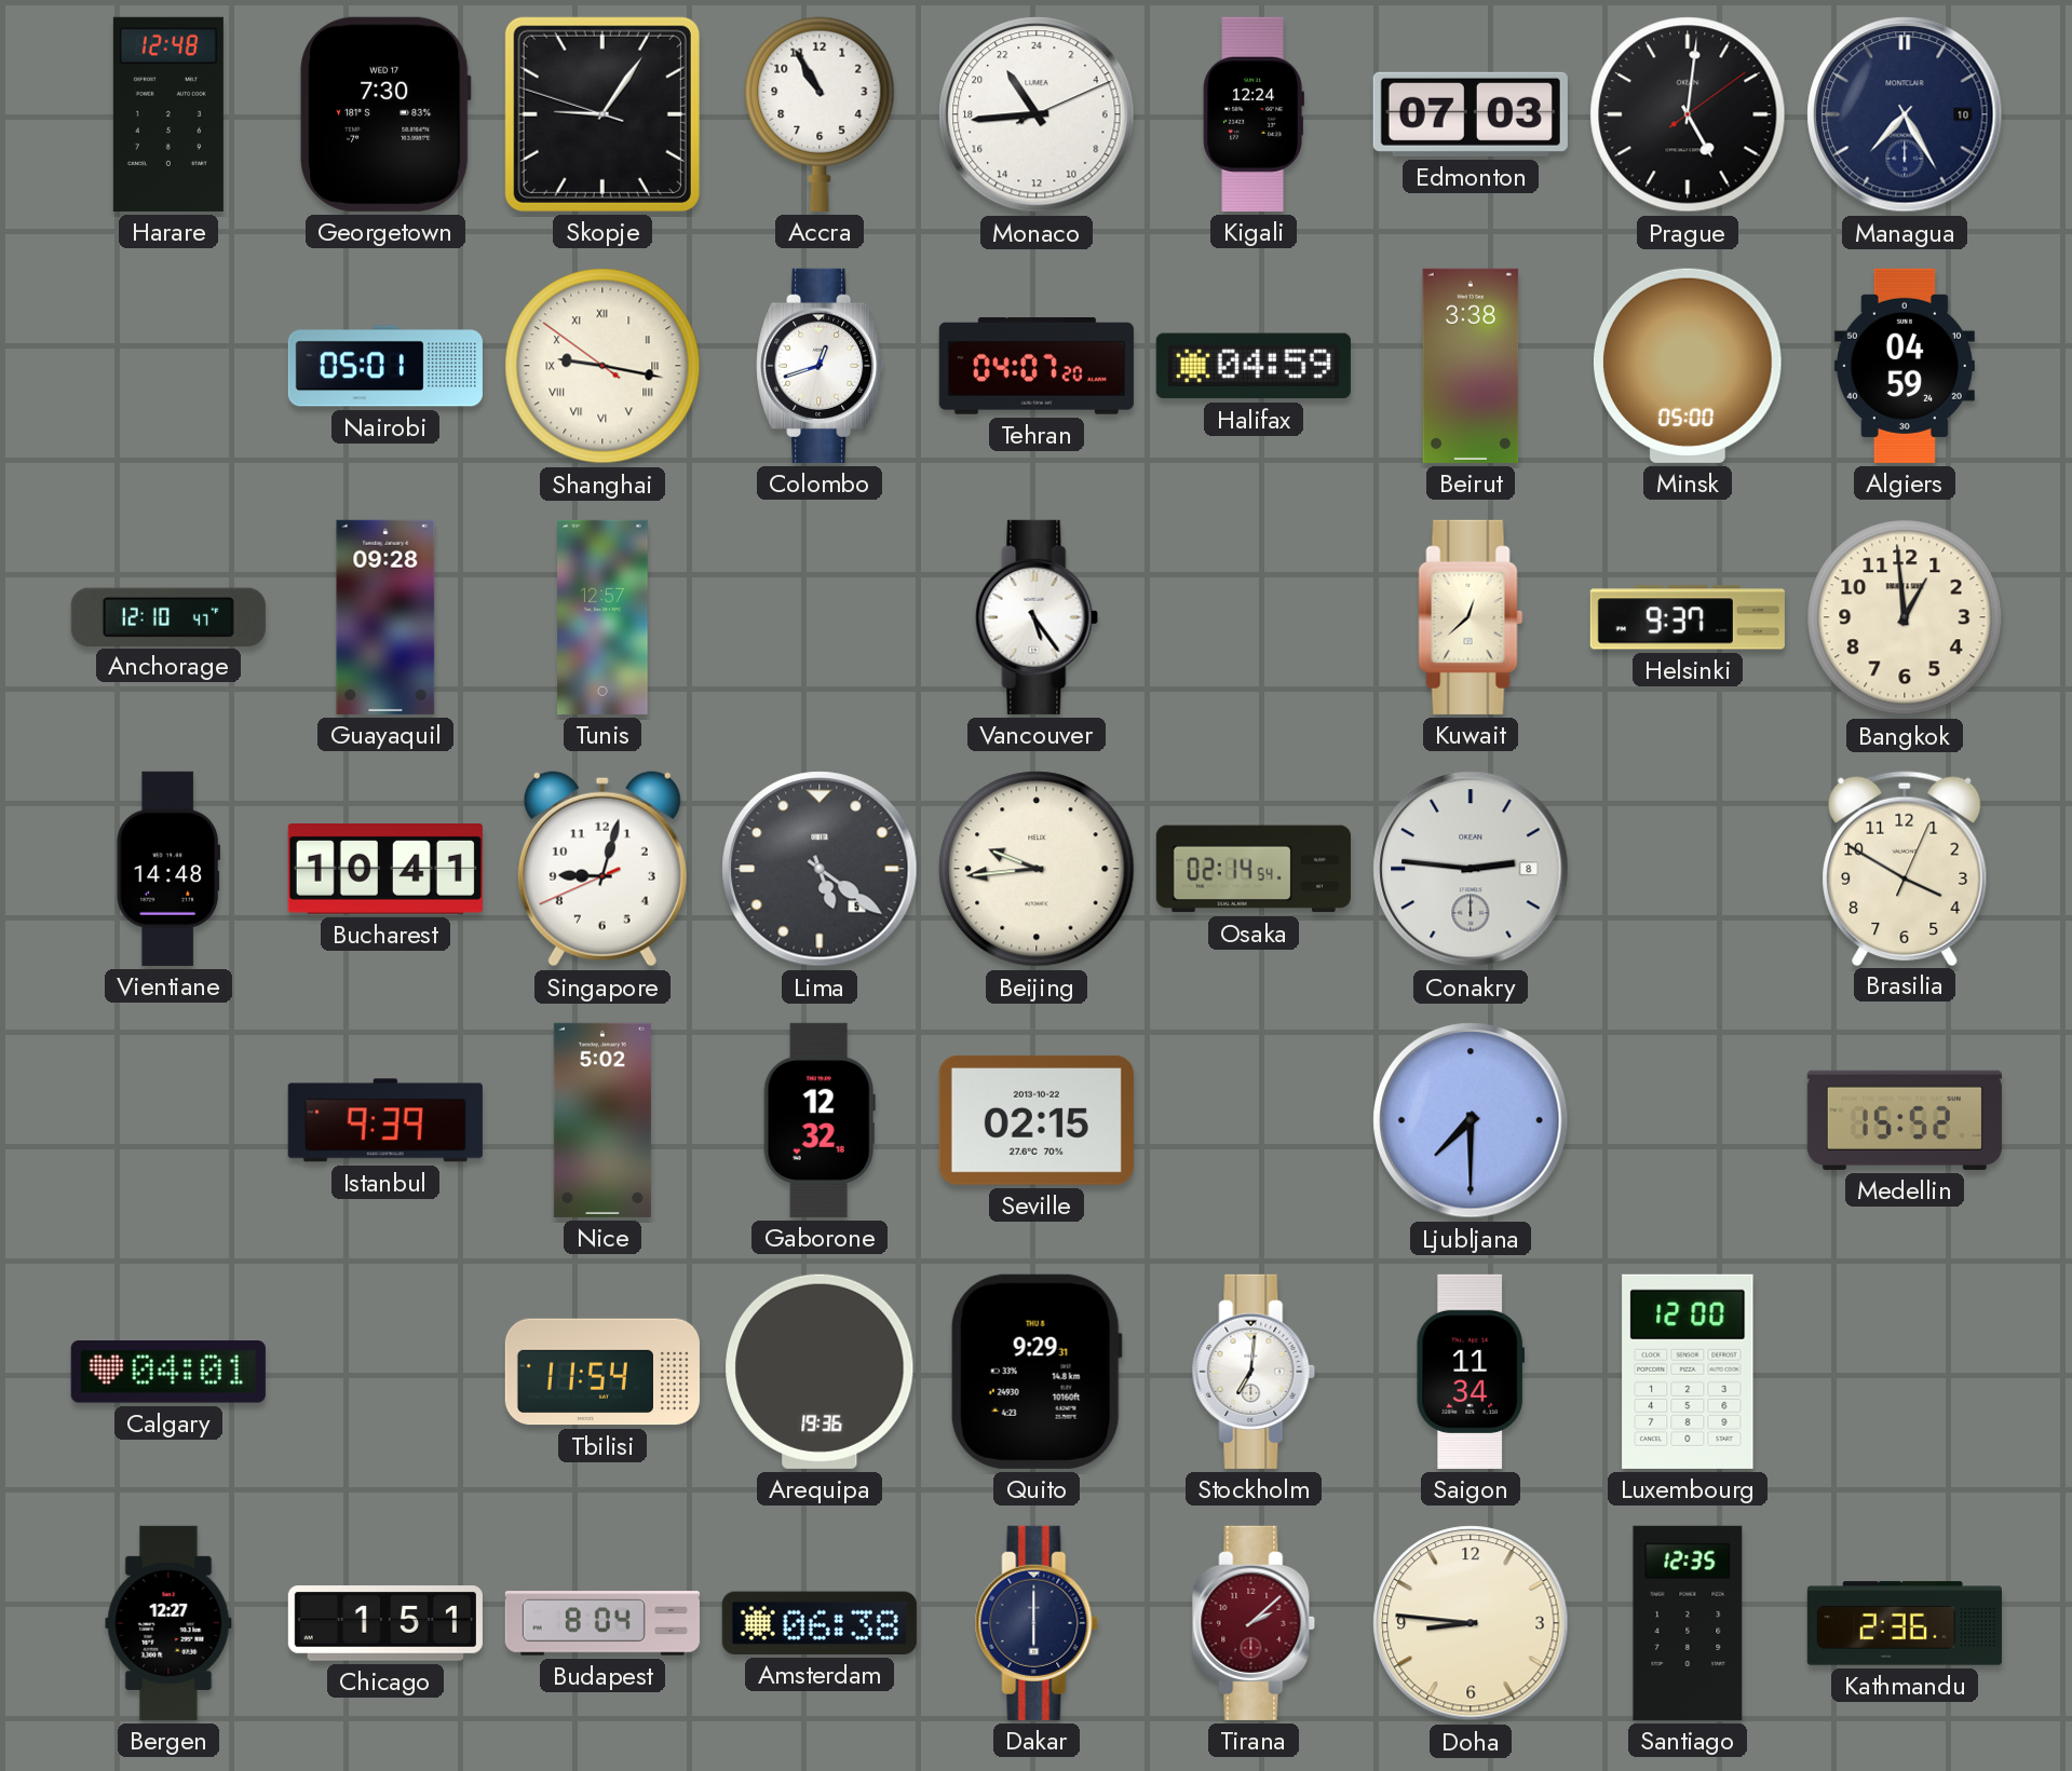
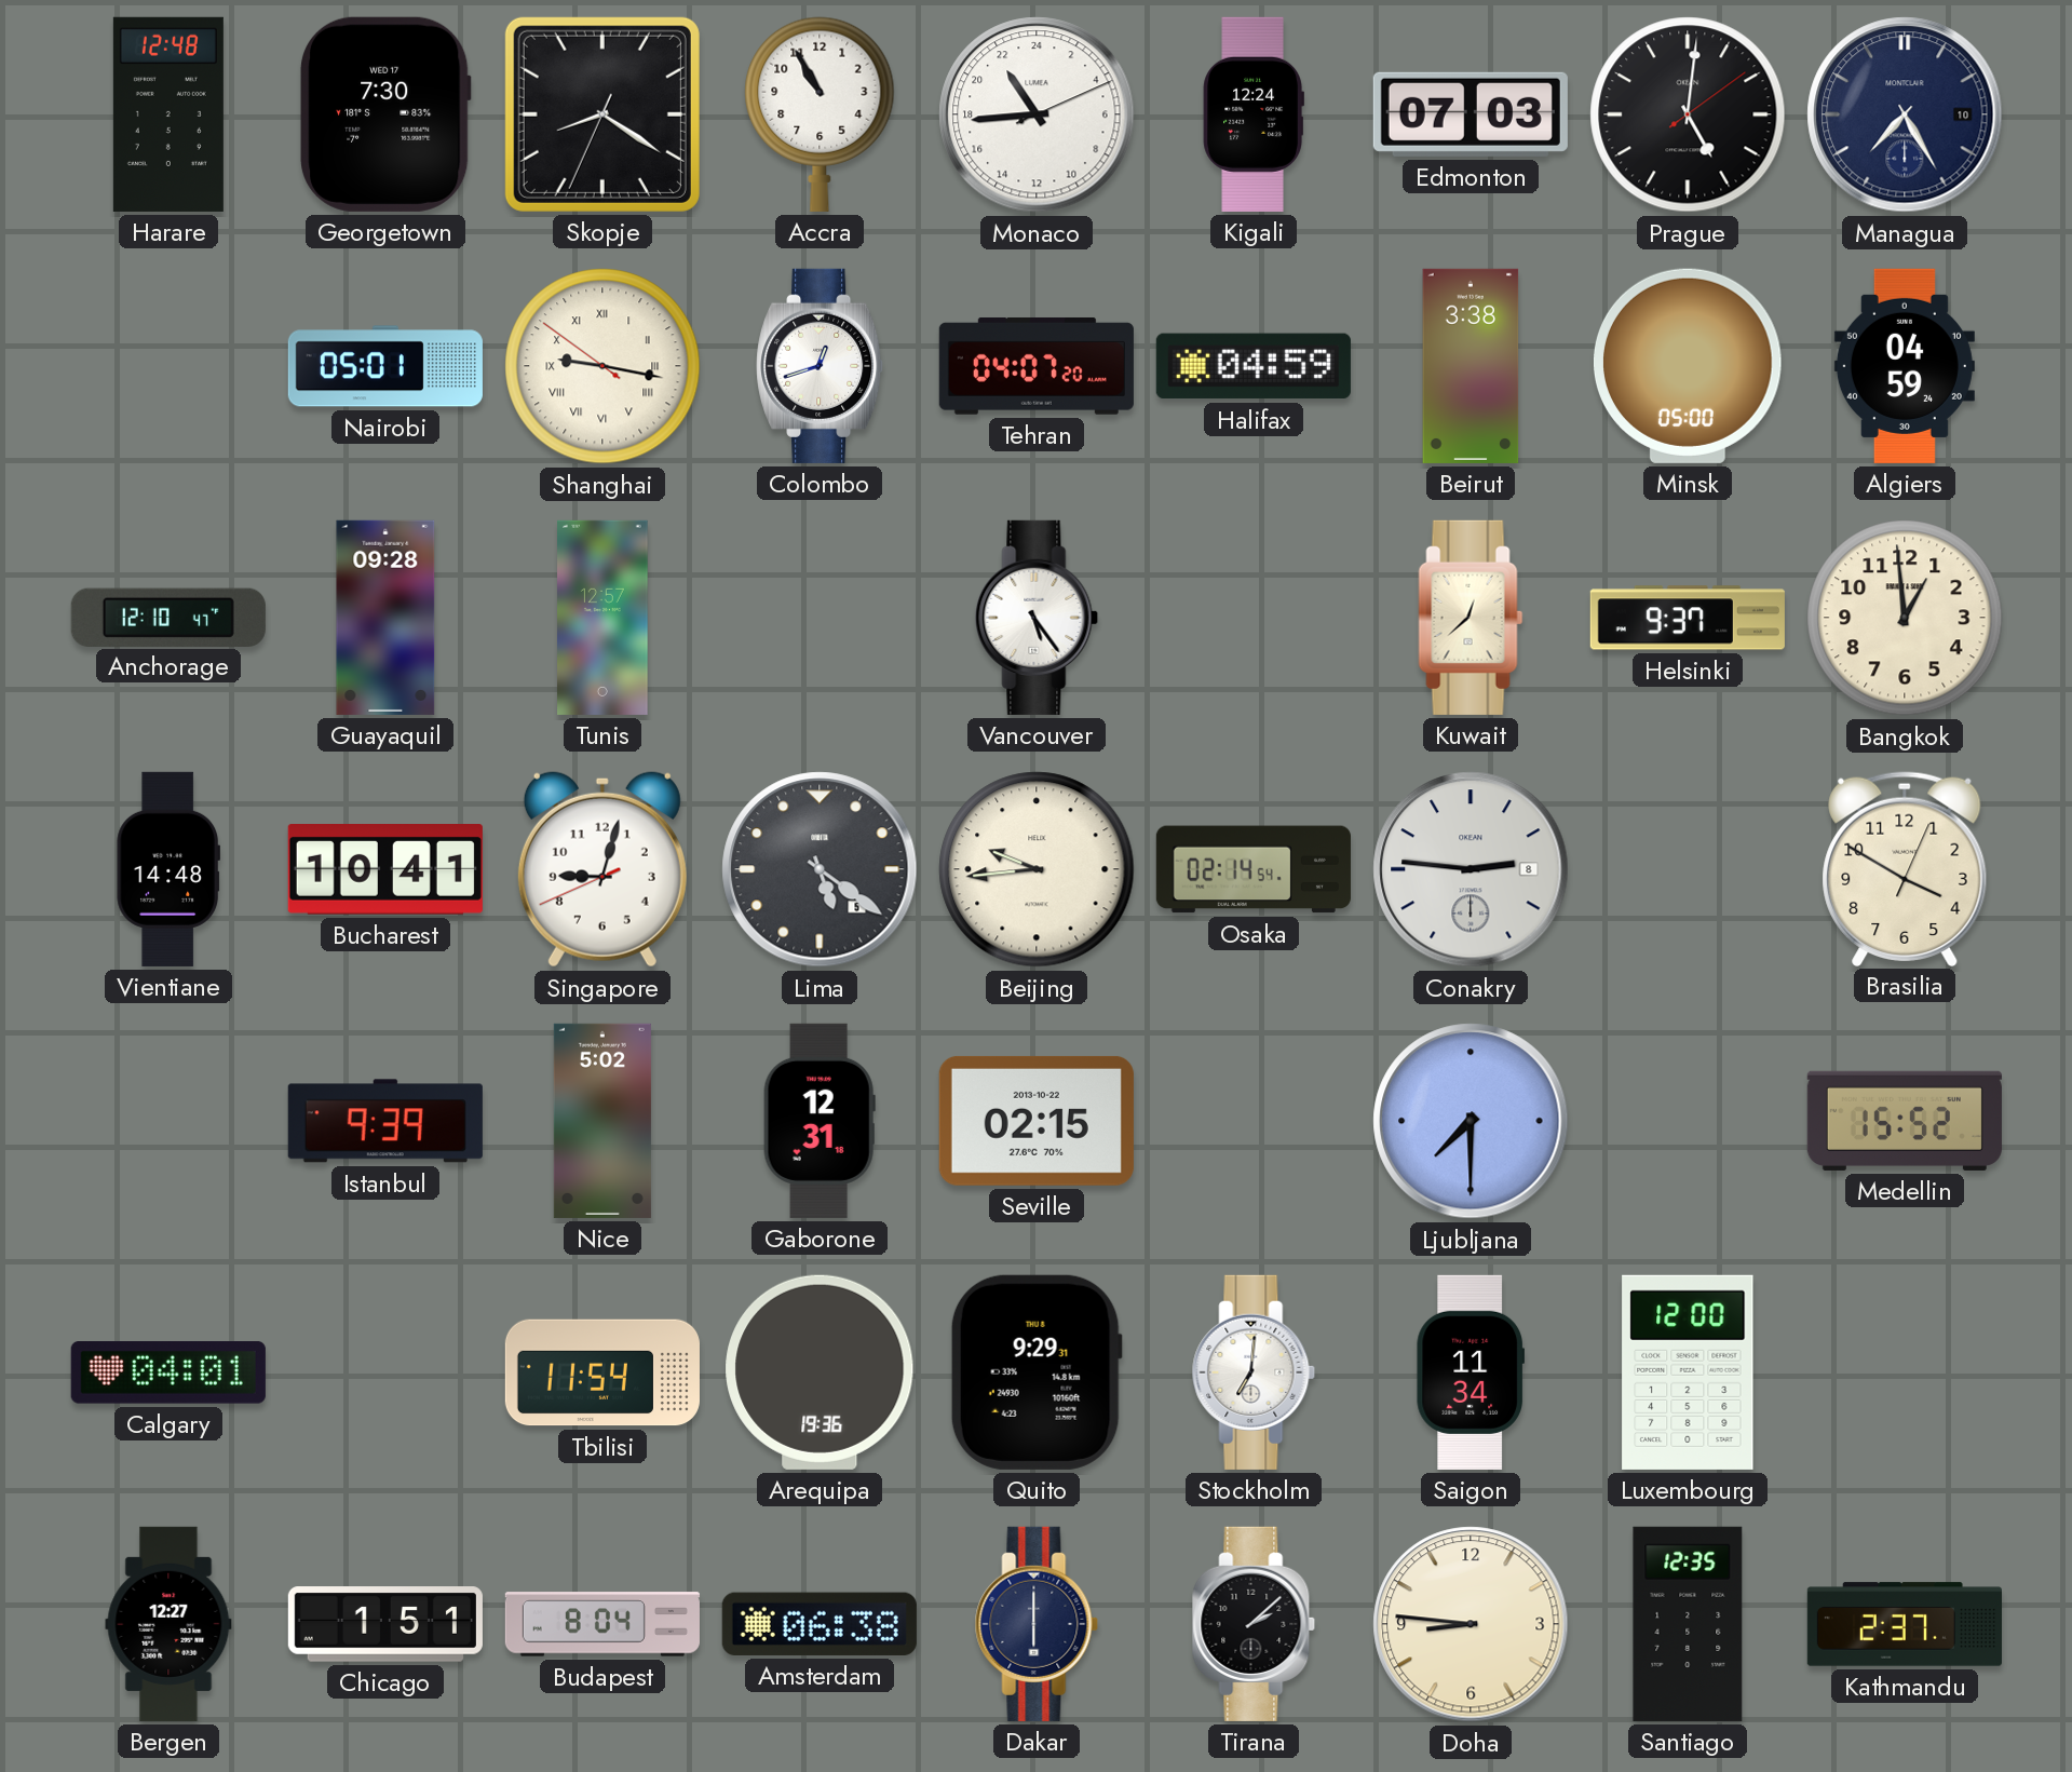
Skopje: 9:05 -> 8:20 (602, 114)
Gaborone: 12:32 -> 12:31 (820, 1121)
Tirana dial: burgundy -> black (1254, 1624)
Kathmandu: 2:36 -> 2:37 (1905, 1624)
